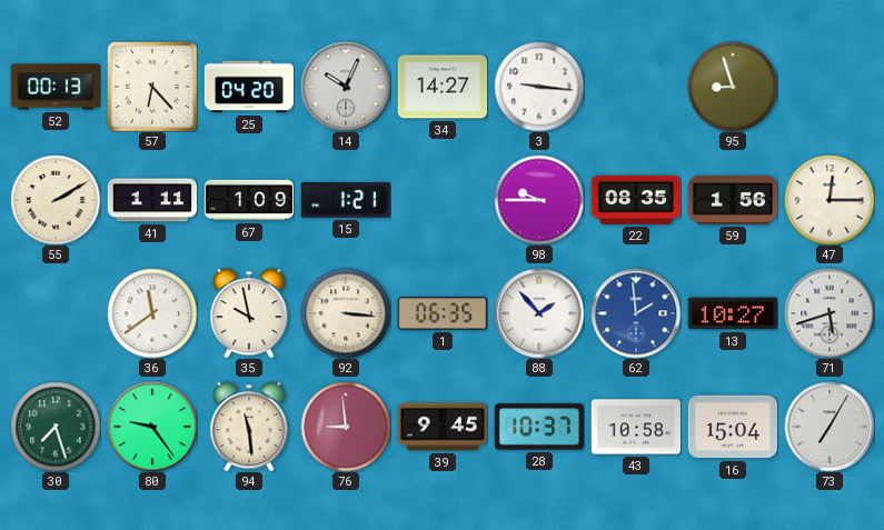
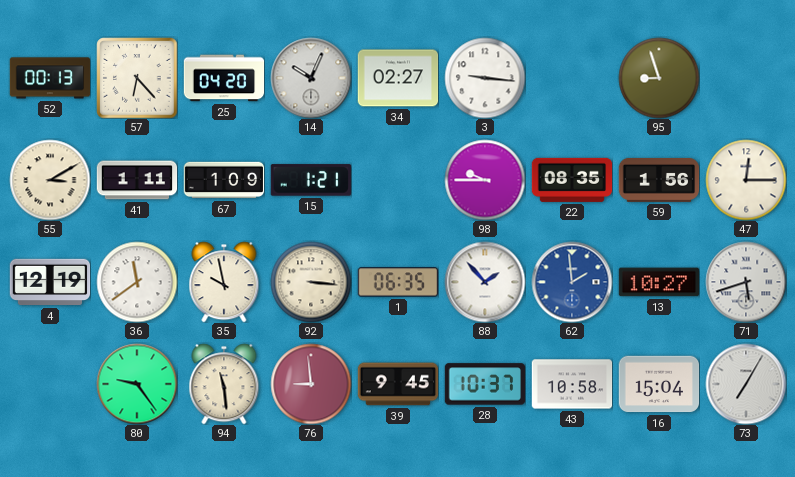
34: 14:27 -> 02:27 (398, 78)
55: 2:10 -> 3:10 (50, 180)
4: none -> 12:19 (50, 282)
30: 7:27 -> none (56, 427)
